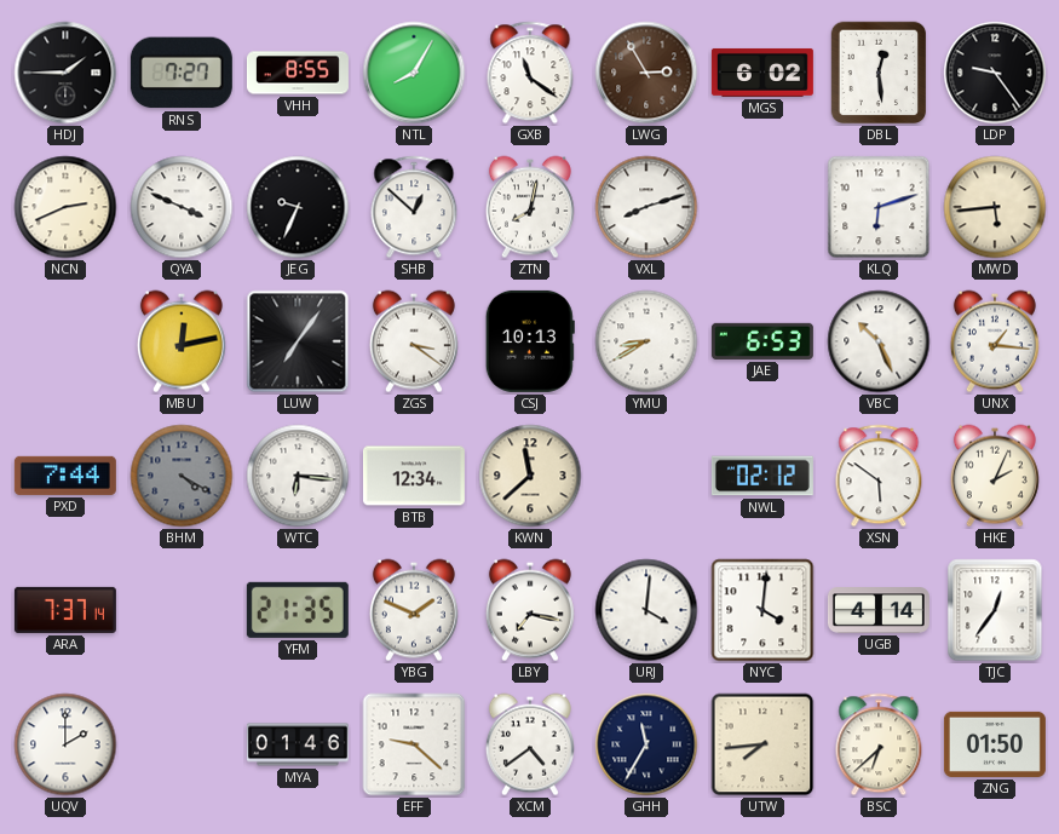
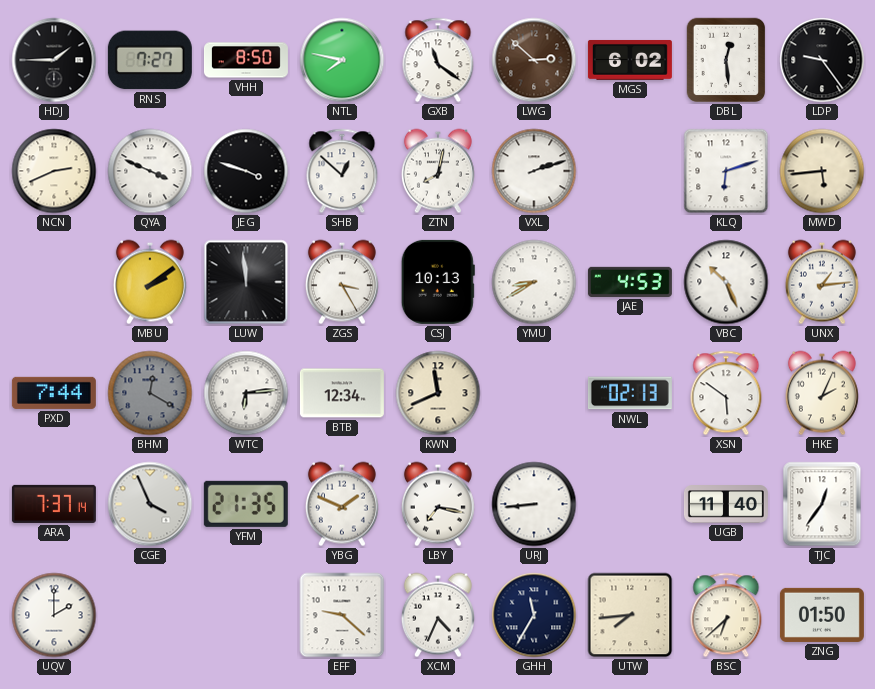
VHH: 8:55 -> 8:50 (246, 60)
NTL: 8:05 -> 7:47 (342, 60)
LWG: 2:55 -> 2:52 (534, 60)
JEG: 9:34 -> 3:48 (246, 171)
VXL: 8:12 -> 2:12 (534, 171)
MBU: 12:13 -> 2:09 (150, 282)
LUW: 7:06 -> 11:59 (246, 282)
ZGS: 3:21 -> 3:25 (342, 282)
JAE: 6:53 -> 4:53 (630, 282)
UNX: 1:16 -> 1:14 (822, 282)
BHM: 4:20 -> 12:20 (150, 393)
WTC: 6:16 -> 6:14 (246, 393)
KWN: 11:38 -> 11:41 (438, 393)
NWL: 02:12 -> 02:13 (630, 393)
CGE: none -> 3:56 (150, 504)
URJ: 4:01 -> 8:44 (534, 504)
NYC: 4:01 -> none (762, 610)
UGB: 4:14 -> 11:40 (726, 505)
MYA: 01:46 -> none (298, 744)
XCM: 4:39 -> 4:34 (438, 615)
